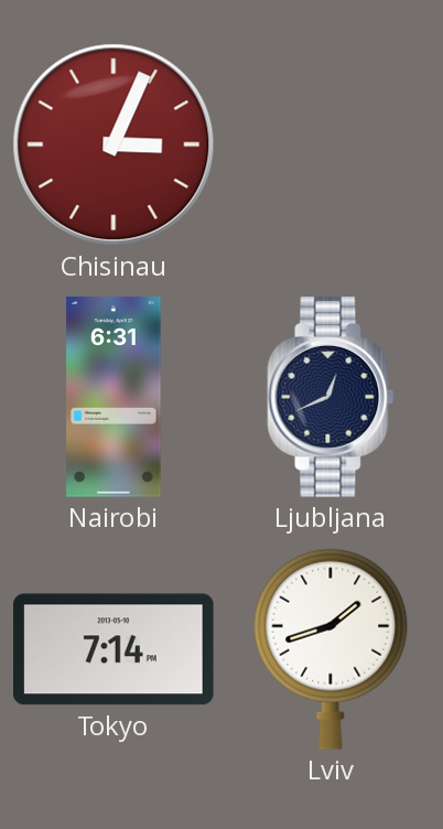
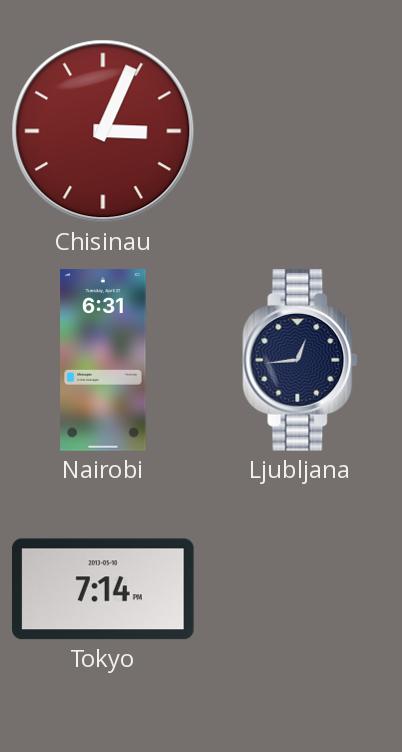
Ljubljana: 12:41 -> 12:44 (300, 360)
Lviv: 1:42 -> none (331, 649)
